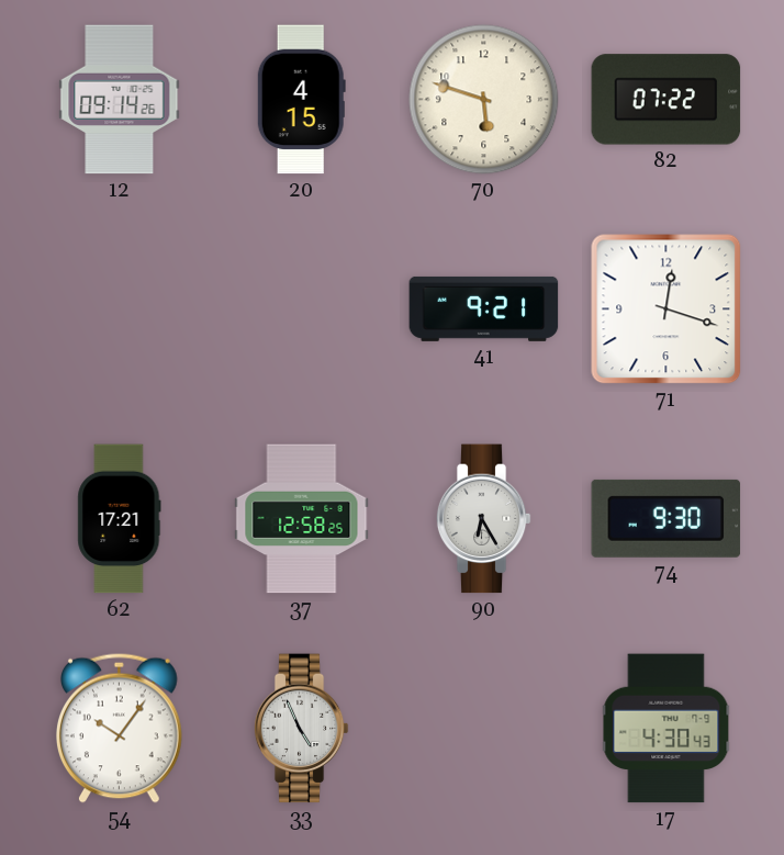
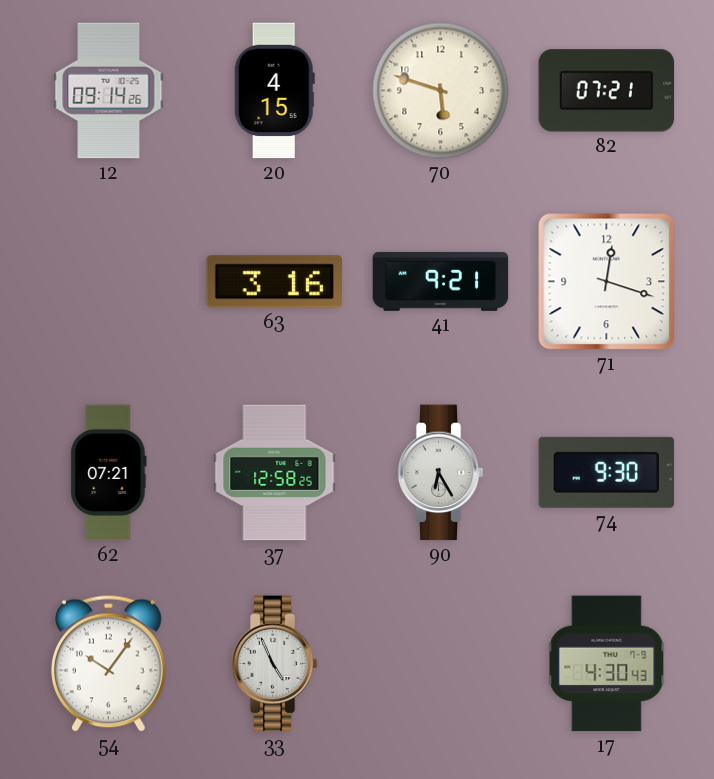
82: 07:22 -> 07:21 (607, 91)
63: none -> 3:16 (275, 282)
62: 17:21 -> 07:21 (109, 473)
